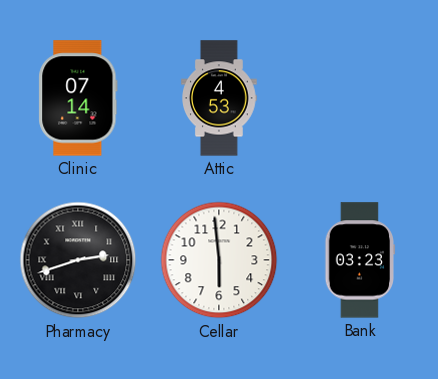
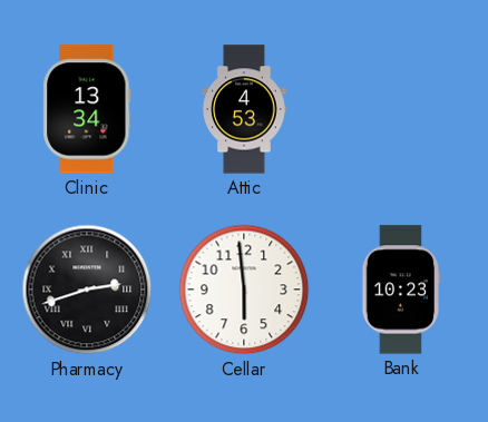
Clinic: 07:14 -> 13:34 (87, 109)
Bank: 03:23 -> 10:23 (401, 289)
